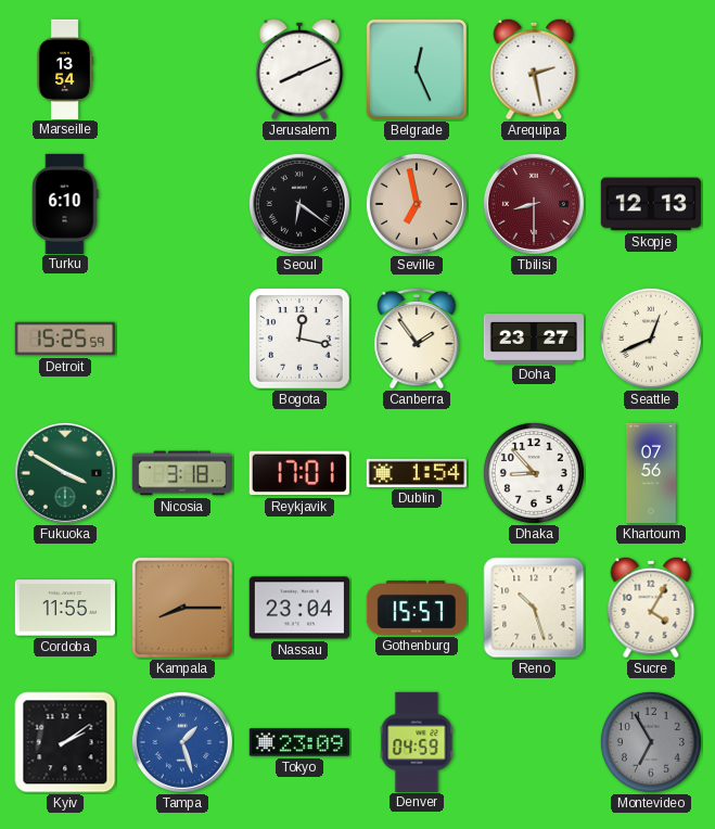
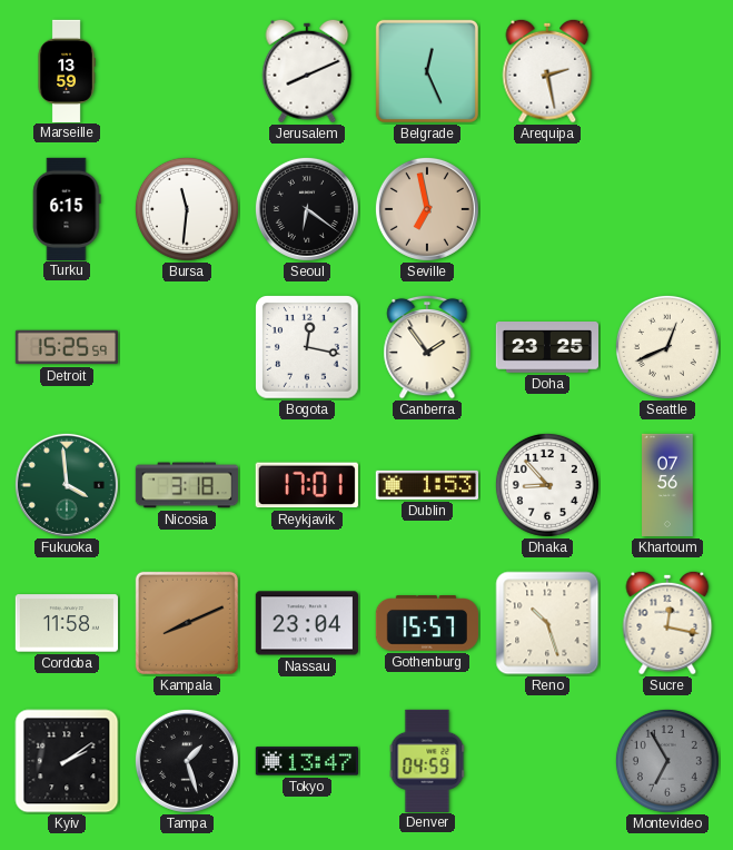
Marseille: 13:54 -> 13:59 (67, 70)
Turku: 6:10 -> 6:15 (67, 208)
Bursa: none -> 11:31 (187, 209)
Tbilisi: 8:30 -> none (534, 204)
Skopje: 12:13 -> none (651, 204)
Doha: 23:27 -> 23:25 (546, 348)
Fukuoka: 3:50 -> 3:59 (67, 485)
Dublin: 1:54 -> 1:53 (426, 485)
Cordoba: 11:55 -> 11:58 (66, 623)
Kampala: 8:15 -> 8:11 (187, 623)
Sucre: 4:05 -> 12:17 (667, 623)
Tampa dial: blue -> black (187, 761)
Tokyo: 23:09 -> 13:47 (306, 761)
